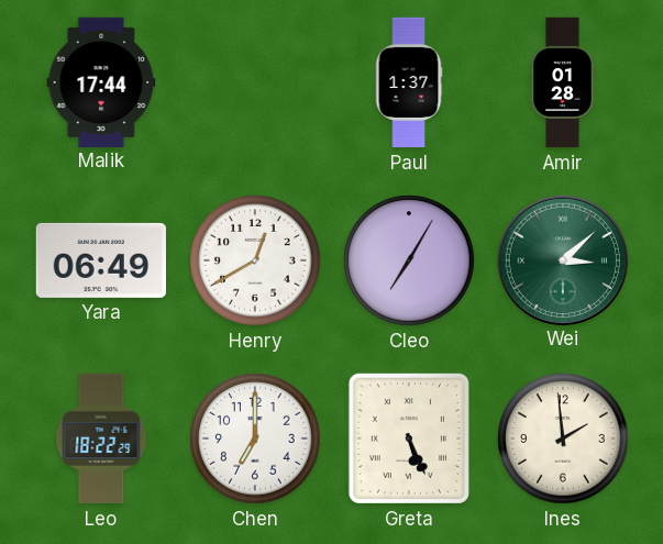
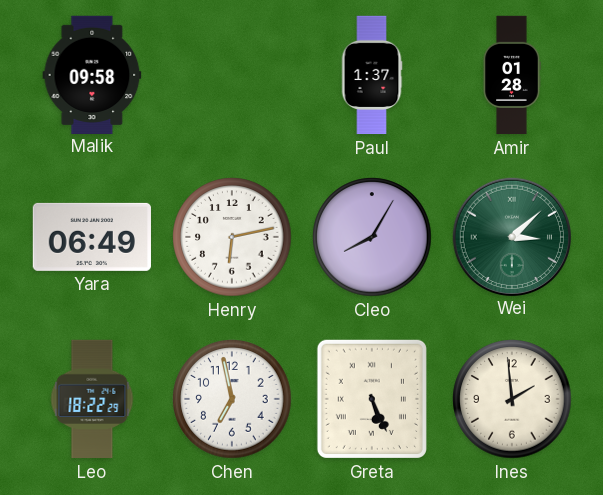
Malik: 17:44 -> 09:58 (92, 74)
Henry: 12:40 -> 6:13 (232, 237)
Cleo: 7:05 -> 8:05 (372, 237)
Chen: 7:00 -> 6:58 (232, 399)
